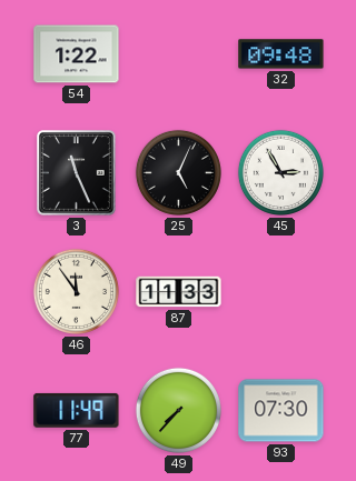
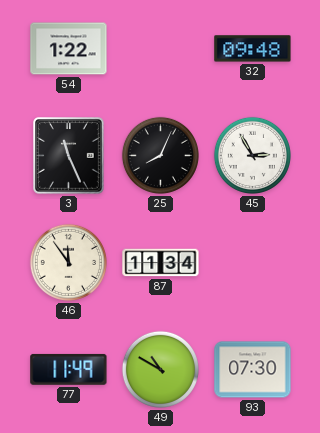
25: 5:04 -> 8:04 (160, 155)
87: 11:33 -> 11:34 (161, 263)
49: 7:37 -> 10:50 (160, 369)
